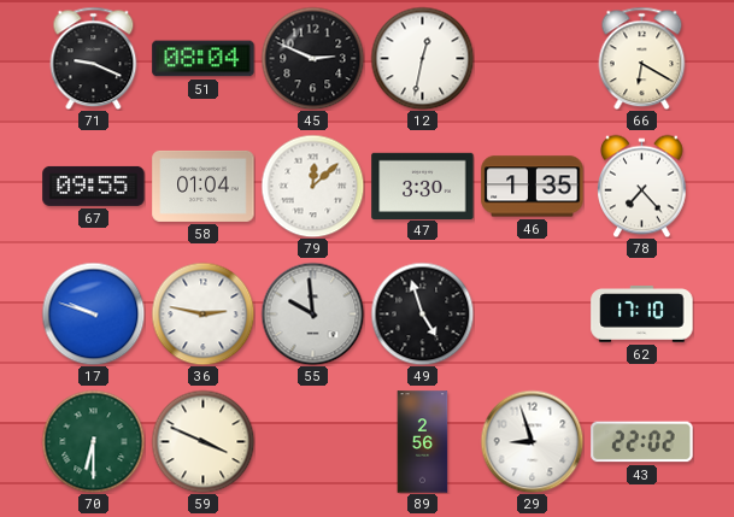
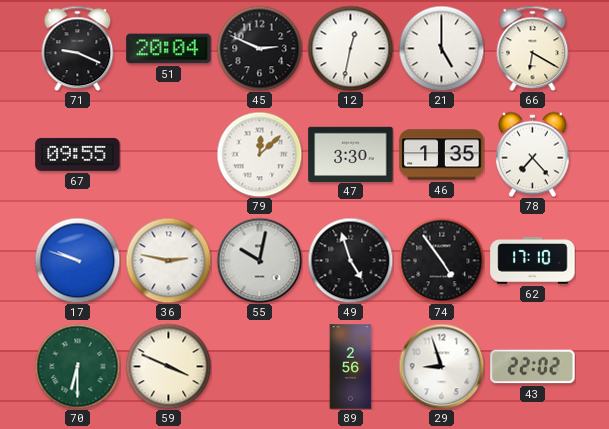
51: 08:04 -> 20:04 (169, 49)
21: none -> 5:00 (441, 48)
58: 01:04 -> none (204, 186)
55: 9:59 -> 10:02 (259, 260)
74: none -> 4:54 (441, 260)
